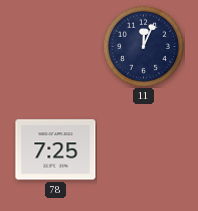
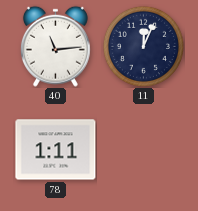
40: none -> 11:14 (55, 46)
78: 7:25 -> 1:11 (56, 150)
